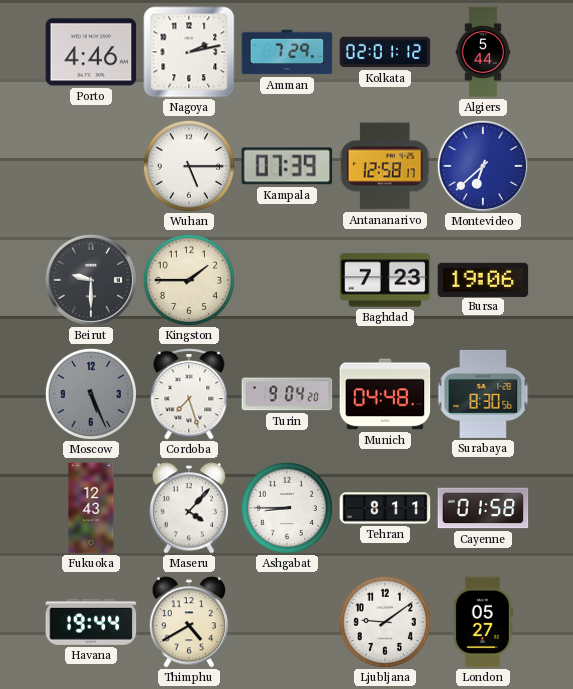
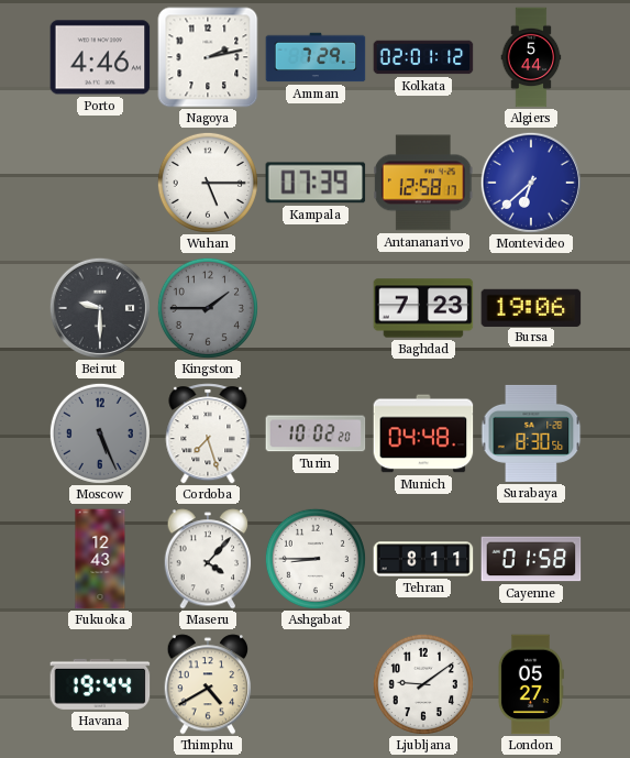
Kingston dial: cream -> grey (208, 308)
Turin: 9:04 -> 10:02 (316, 433)
